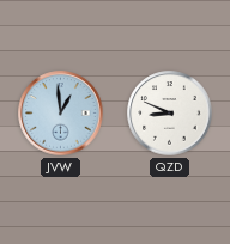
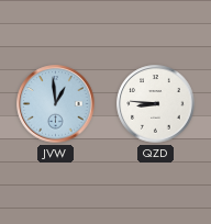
QZD: 8:49 -> 8:46 (156, 104)
